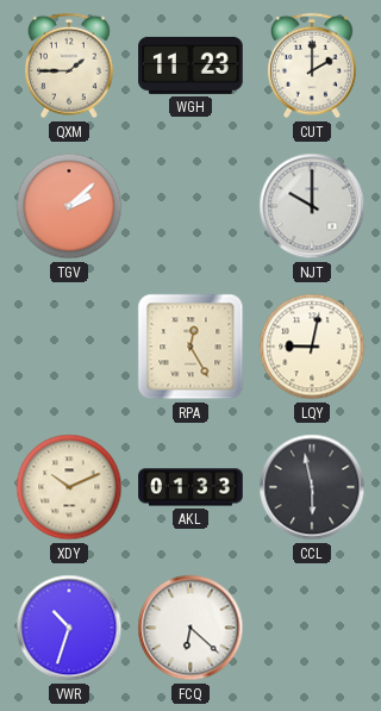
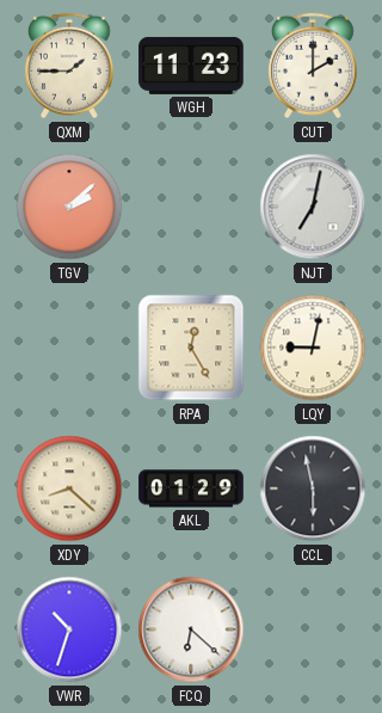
NJT: 10:00 -> 7:02 (313, 207)
XDY: 10:11 -> 8:22 (69, 488)
AKL: 01:33 -> 01:29 (191, 488)
